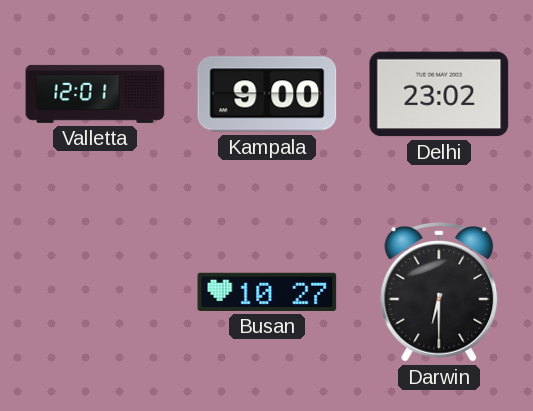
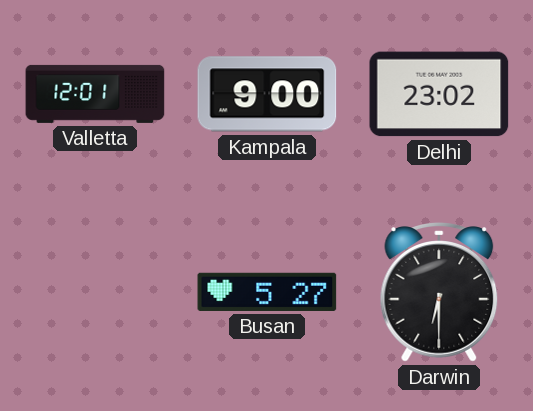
Busan: 10:27 -> 5:27 (267, 292)
